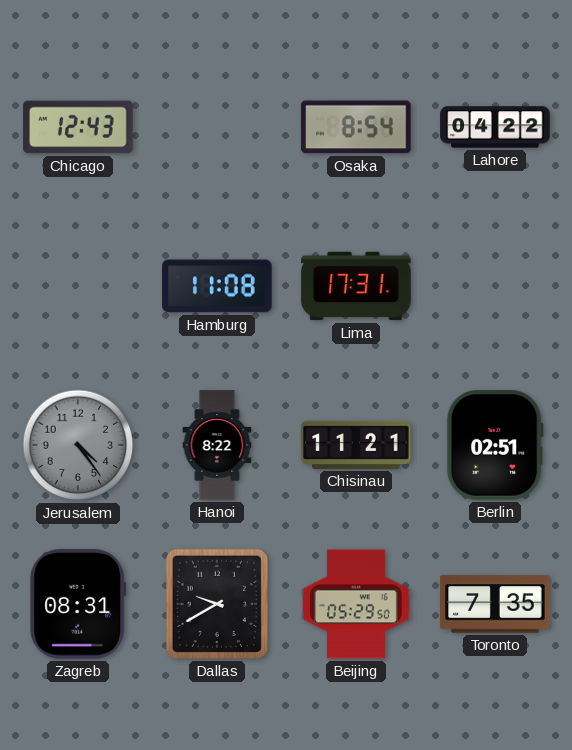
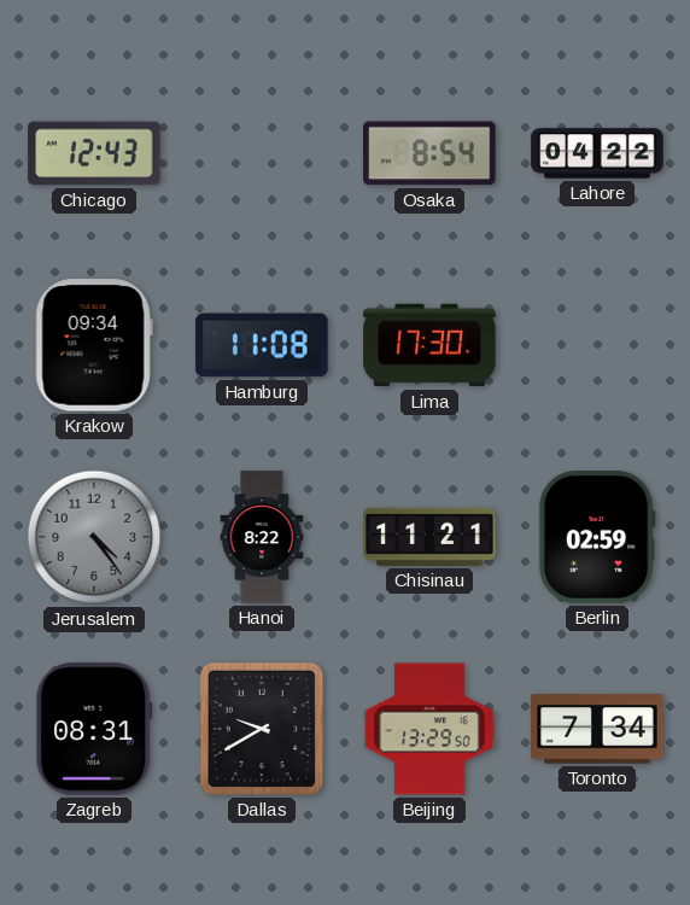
Krakow: none -> 09:34 (94, 345)
Lima: 17:31 -> 17:30 (429, 345)
Berlin: 02:51 -> 02:59 (597, 537)
Beijing: 05:29 -> 13:29 (429, 729)
Toronto: 7:35 -> 7:34 (597, 729)
